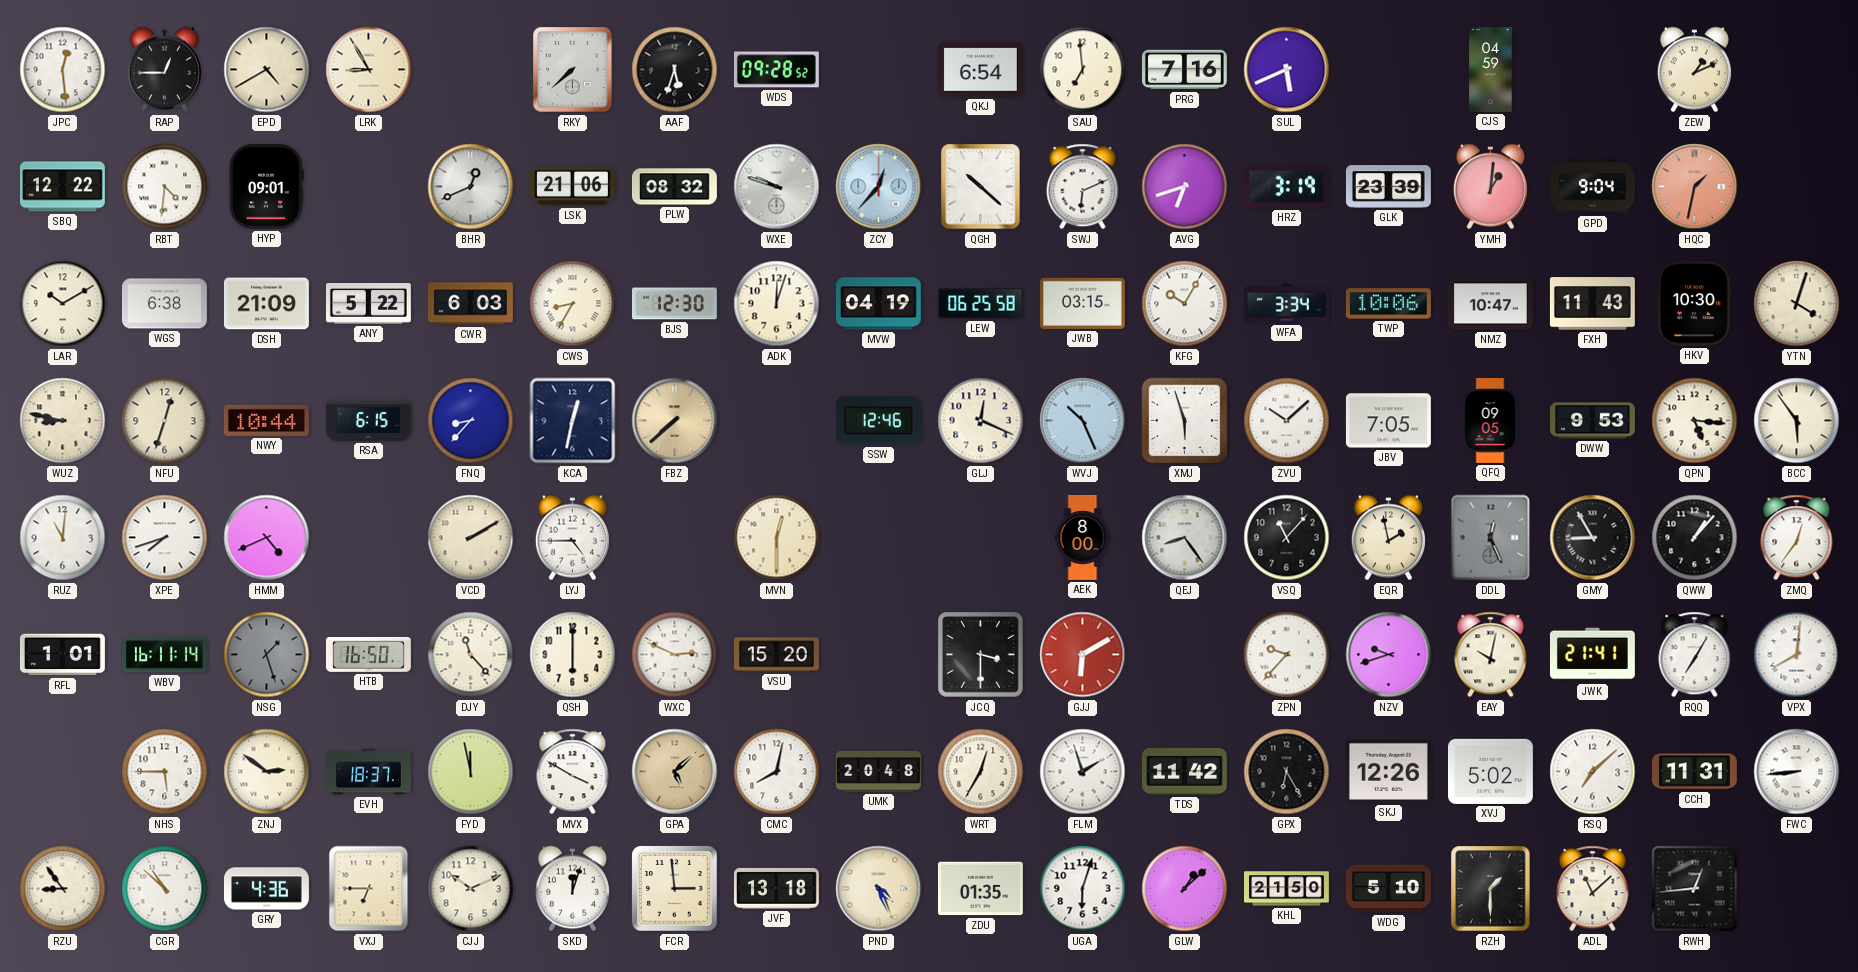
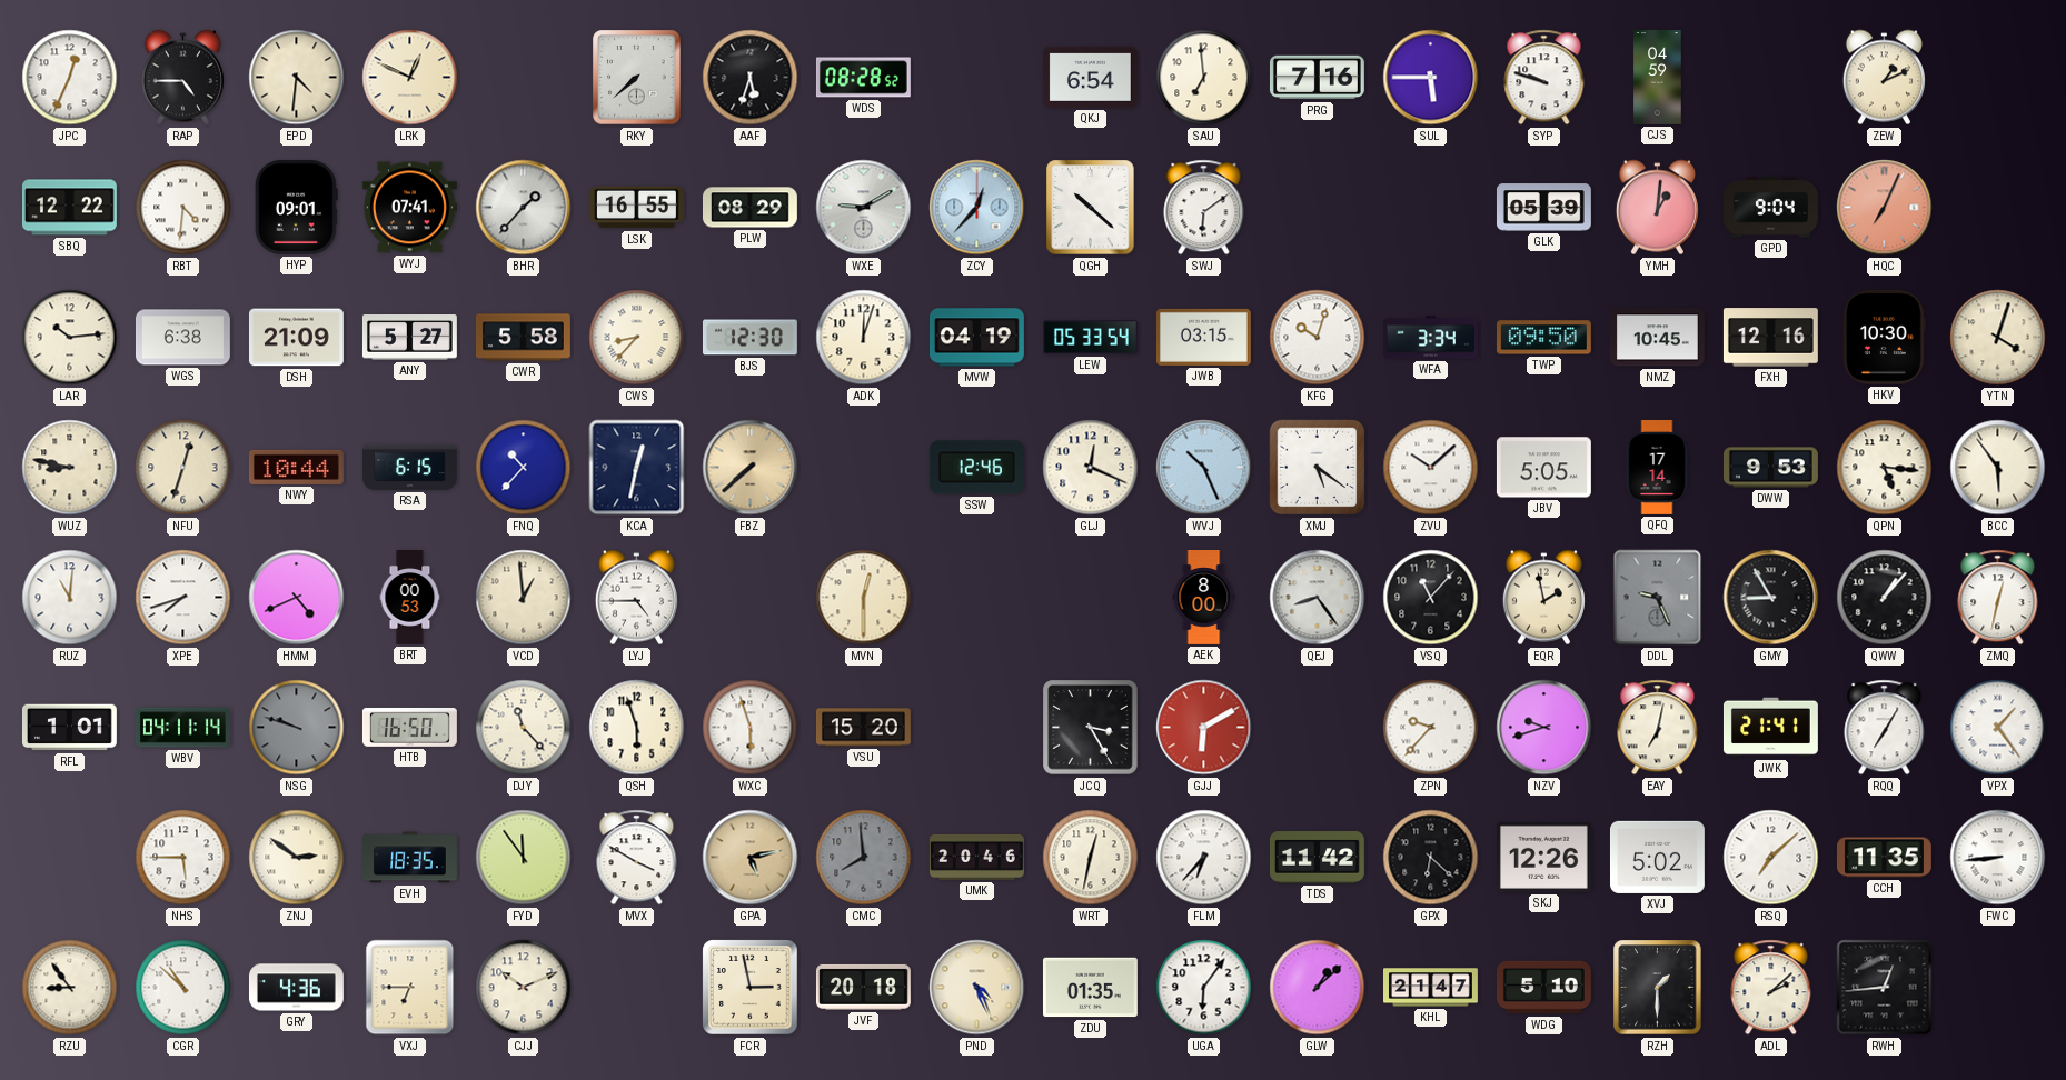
JPC: 12:29 -> 12:34 (70, 78)
RAP: 12:45 -> 4:45 (182, 78)
EPD: 4:40 -> 4:31 (297, 78)
LRK: 8:55 -> 12:49 (410, 78)
WDS: 09:28 -> 08:28 (863, 78)
SUL: 5:41 -> 5:45 (1431, 78)
SYP: none -> 9:48 (1544, 78)
WYJ: none -> 07:41 (409, 208)
BHR: 12:41 -> 1:37 (524, 208)
LSK: 21:06 -> 16:55 (636, 208)
PLW: 08:32 -> 08:29 (749, 208)
WXE: 9:48 -> 9:10 (864, 208)
SWJ: 6:11 -> 6:09 (1204, 208)
AVG: 6:42 -> none (1185, 187)
HRZ: 3:19 -> none (1286, 187)
GLK: 23:39 -> 05:39 (1543, 208)
HQC: 1:32 -> 7:04 (1885, 208)
LAR: 10:10 -> 10:14 (70, 338)
ANY: 5:22 -> 5:27 (409, 338)
CWR: 6:03 -> 5:58 (523, 338)
CWS: 8:35 -> 8:37 (637, 338)
LEW: 06:25 -> 05:33 (1090, 338)
KFG: 10:05 -> 10:03 (1318, 338)
TWP: 10:06 -> 09:50 (1543, 338)
NMZ: 10:47 -> 10:45 (1657, 338)
FXH: 11:43 -> 12:16 (1770, 338)
FNQ: 8:37 -> 10:37 (524, 468)
XMJ: 5:57 -> 5:21 (1318, 468)
JBV: 7:05 -> 5:05 (1543, 468)
QFQ: 09:05 -> 17:14 (1657, 467)
BRT: none -> 00:53 (410, 598)
VCD: 2:10 -> 12:59 (524, 598)
DDL: 12:26 -> 9:26 (1658, 598)
ZMQ: 12:36 -> 12:32 (1998, 598)
WBV: 16:11 -> 04:11 (182, 728)
NSG: 1:27 -> 9:48 (297, 728)
QSH: 6:00 -> 5:57 (637, 728)
WXC: 2:49 -> 5:57 (751, 728)
JCQ: 3:30 -> 3:25 (1091, 728)
EAY: 10:02 -> 7:02 (1658, 728)
VPX: 8:01 -> 1:24 (1998, 728)
EVH: 18:37 -> 18:35 (410, 858)
FYD: 11:58 -> 11:54 (524, 858)
GPA: 5:08 -> 5:13 (751, 858)
CMC: 8:02 -> 7:59 (864, 858)
CMC dial: white -> grey (864, 858)
UMK: 20:48 -> 20:46 (976, 857)
WRT: 12:35 -> 12:32 (1091, 858)
FLM: 1:57 -> 6:37 (1204, 858)
GPX: 6:25 -> 6:22 (1431, 858)
CCH: 11:31 -> 11:35 (1884, 858)
SKD: 12:03 -> none (572, 889)
FCR: 2:59 -> 2:58 (751, 988)
JVF: 13:18 -> 20:18 (863, 987)
UGA: 6:03 -> 6:06 (1204, 988)
KHL: 21:50 -> 21:47 (1431, 988)
ADL: 11:08 -> 2:08 (1771, 988)
